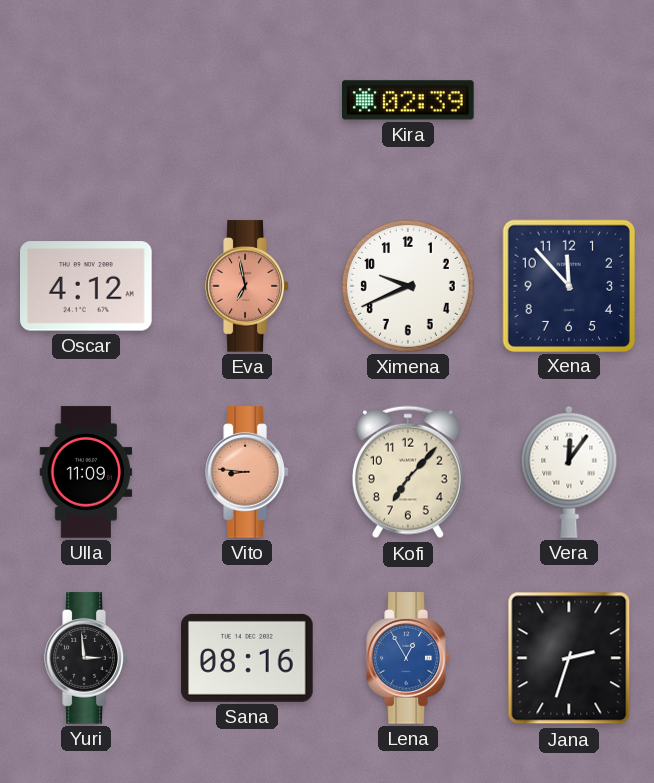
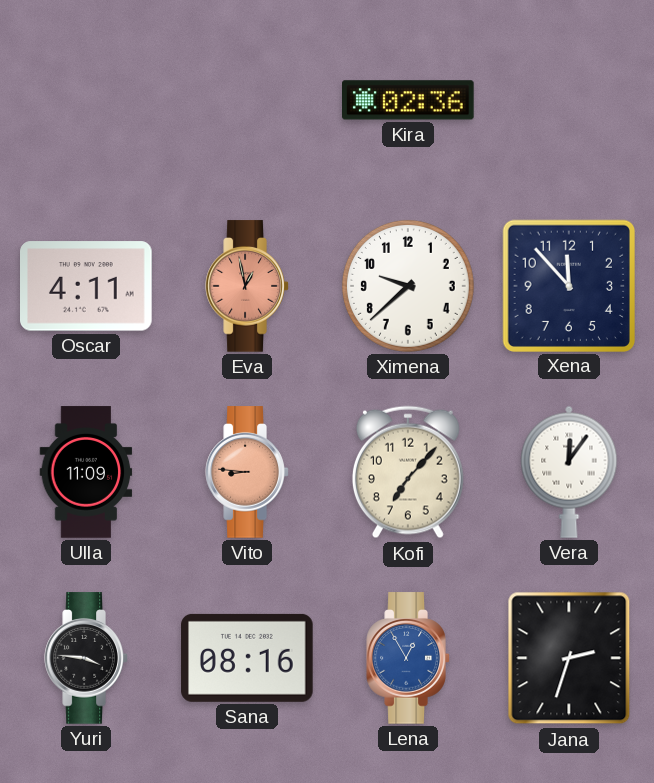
Kira: 02:39 -> 02:36 (409, 100)
Oscar: 4:12 -> 4:11 (87, 286)
Eva: 6:58 -> 12:58 (247, 286)
Ximena: 9:41 -> 9:38 (408, 286)
Yuri: 2:59 -> 3:46 (86, 658)
